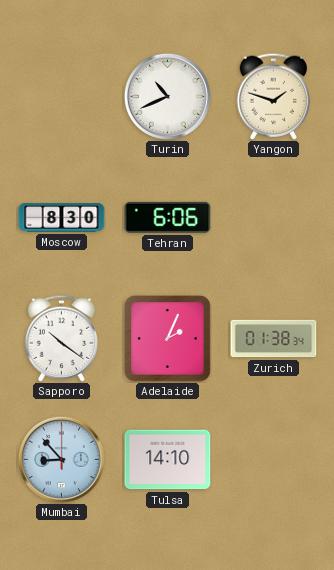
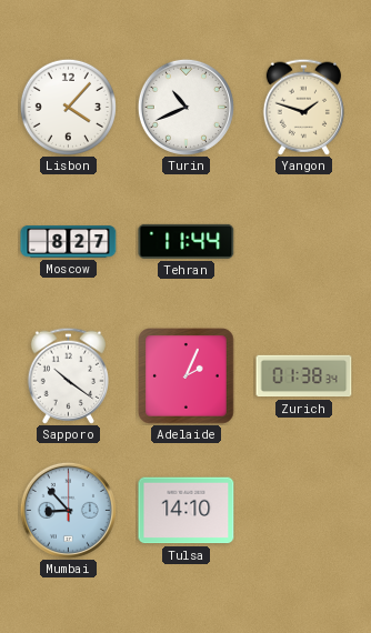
Lisbon: none -> 4:07 (68, 107)
Moscow: 8:30 -> 8:27 (69, 242)
Tehran: 6:06 -> 11:44 (187, 241)
